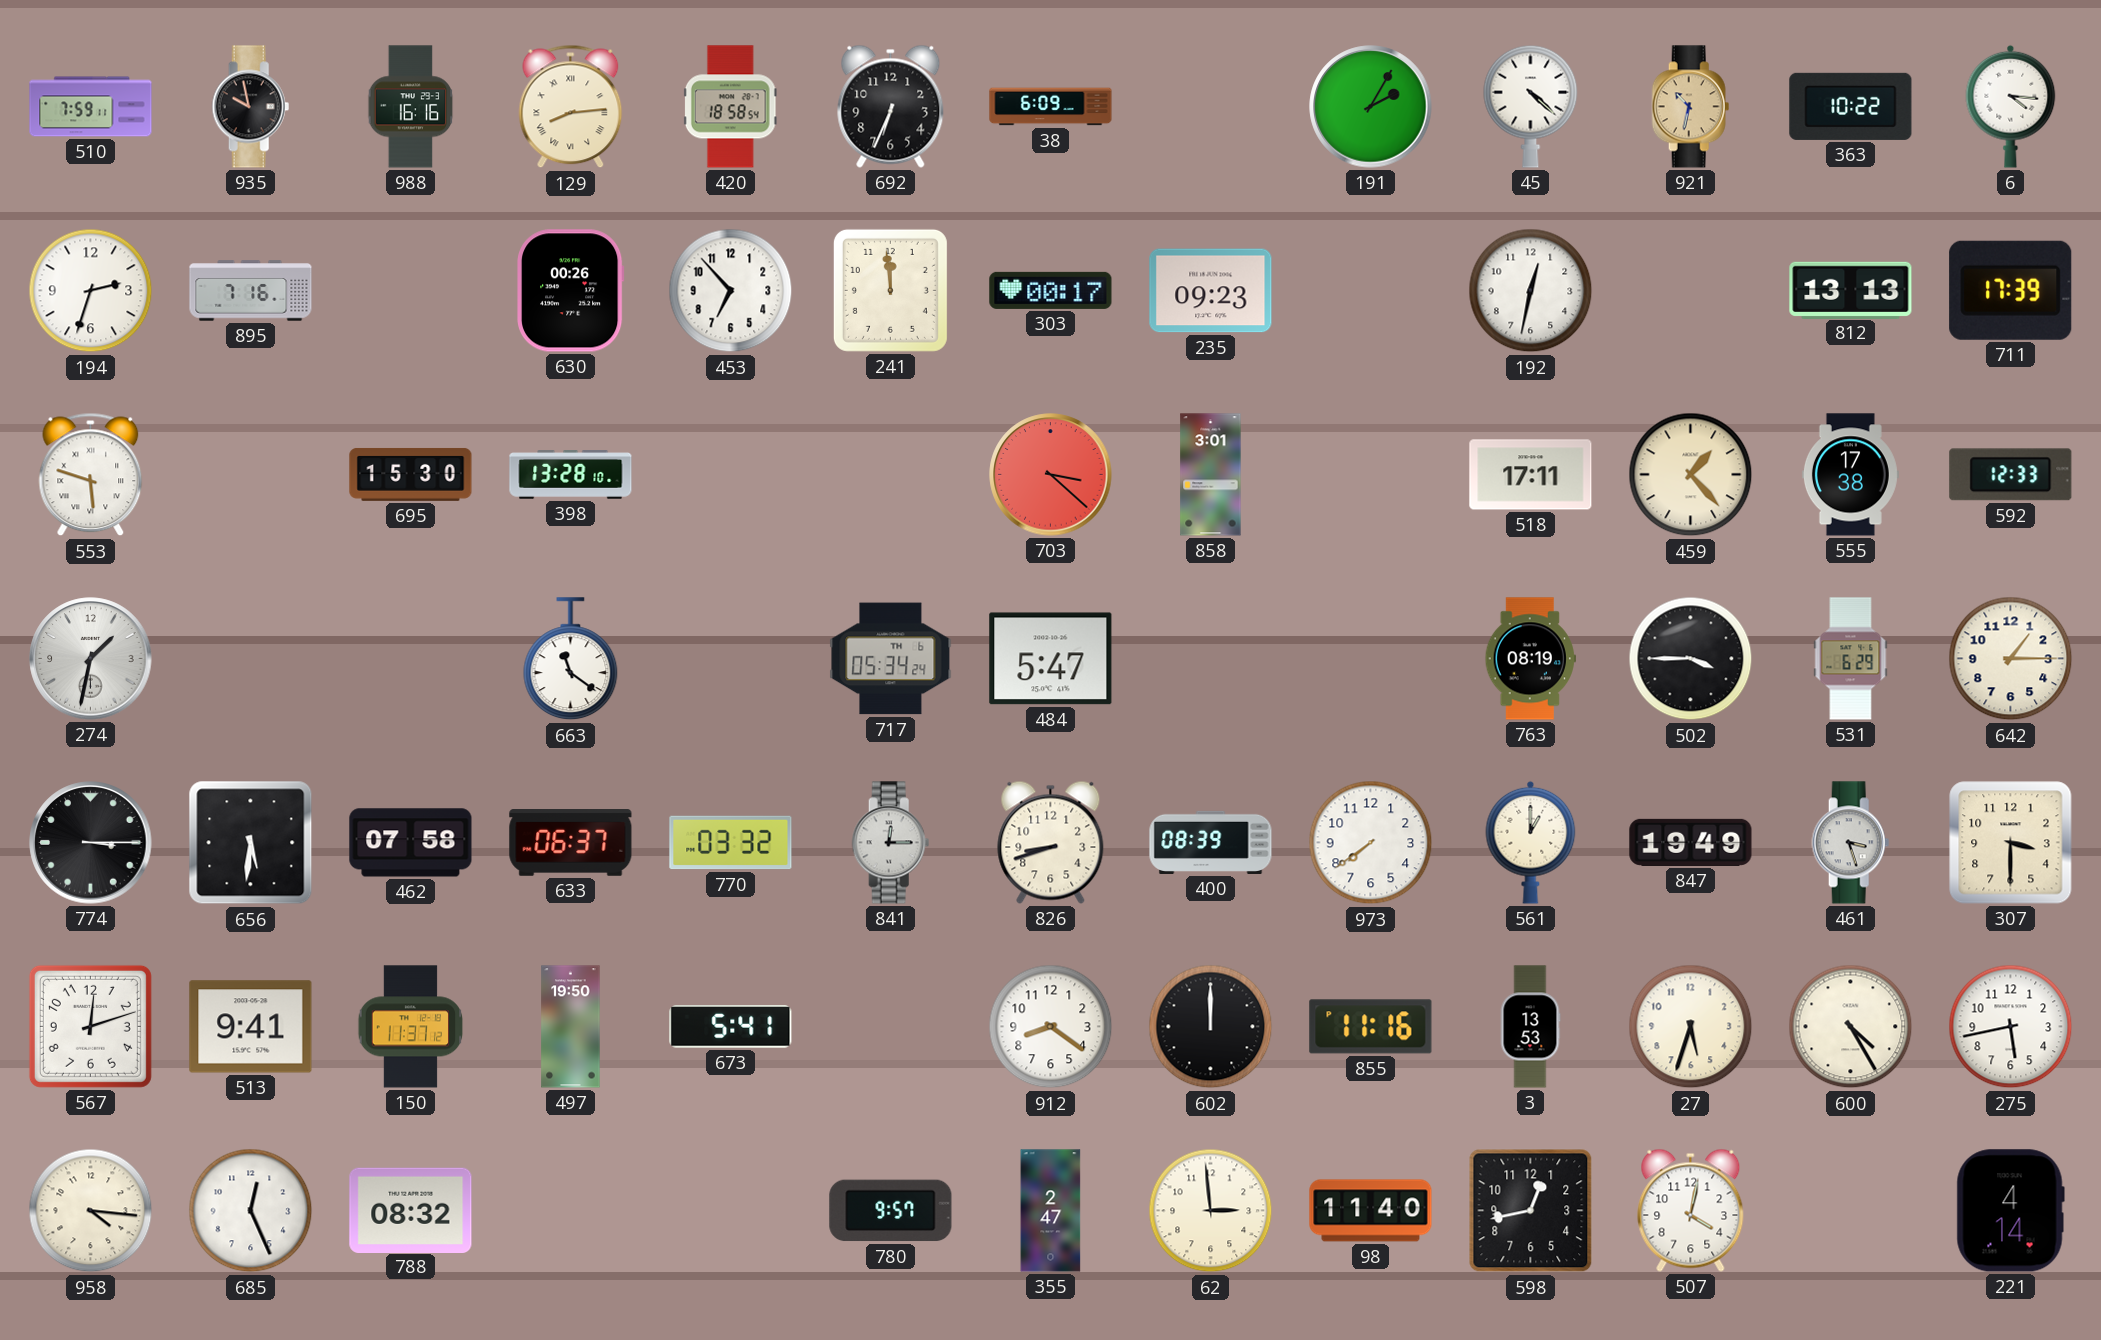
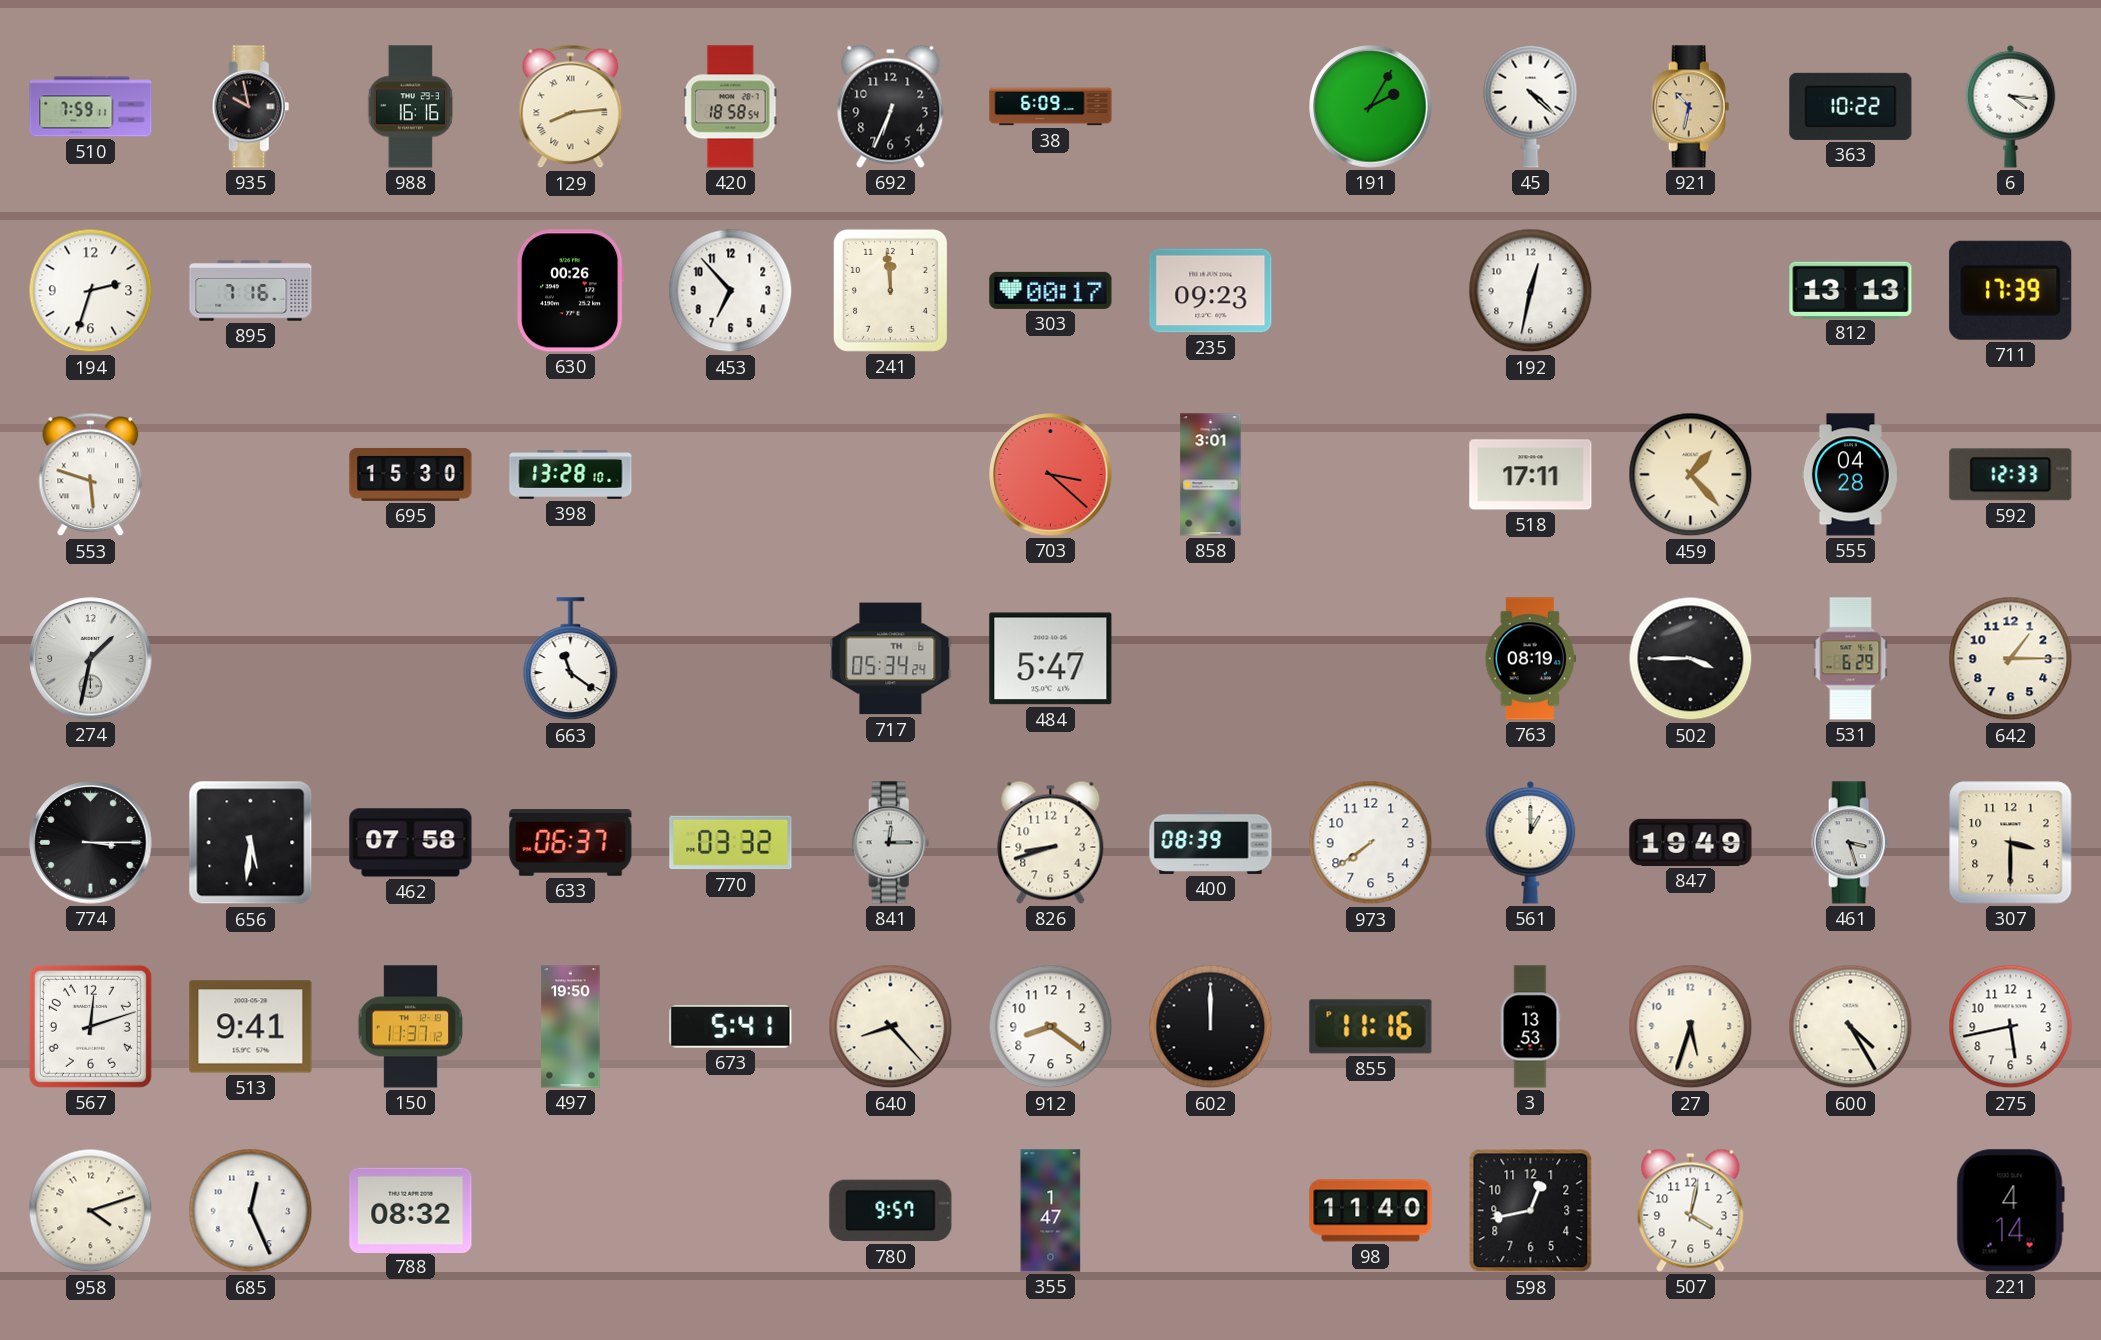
555: 17:38 -> 04:28 (1850, 475)
640: none -> 8:23 (891, 1027)
958: 4:16 -> 4:12 (91, 1211)
355: 2:47 -> 1:47 (1051, 1211)
62: 2:59 -> none (1211, 1211)
